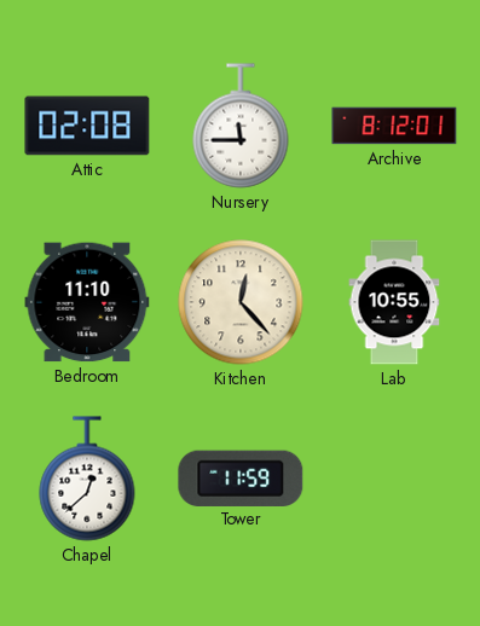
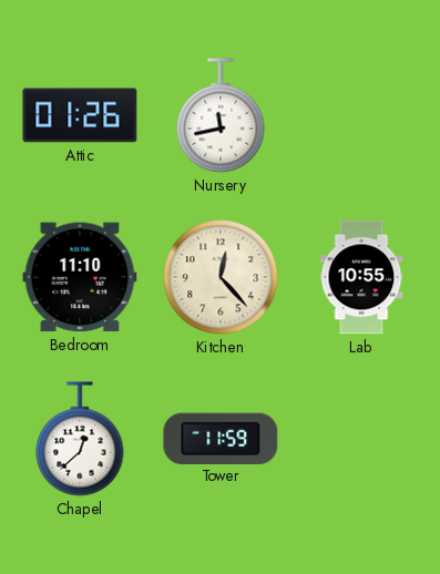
Attic: 02:08 -> 01:26 (80, 115)
Nursery: 11:45 -> 11:43 (221, 115)
Archive: 8:12 -> none (394, 126)
